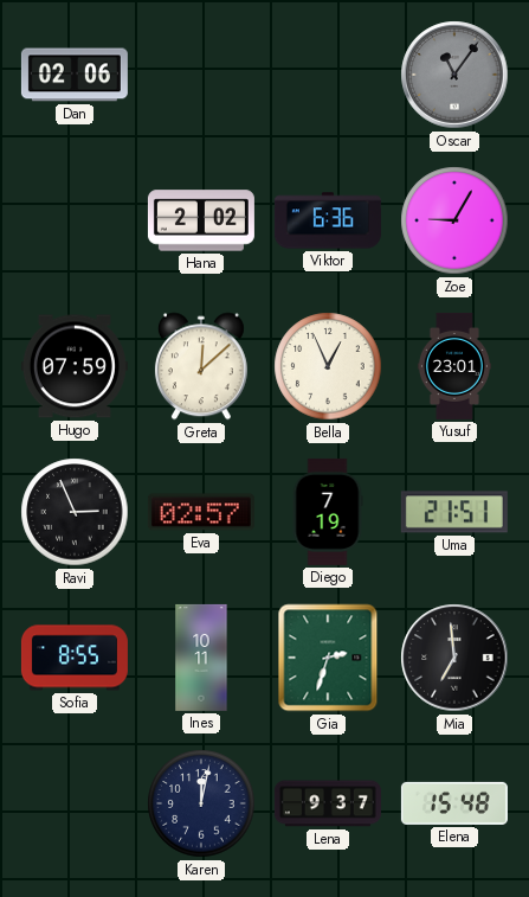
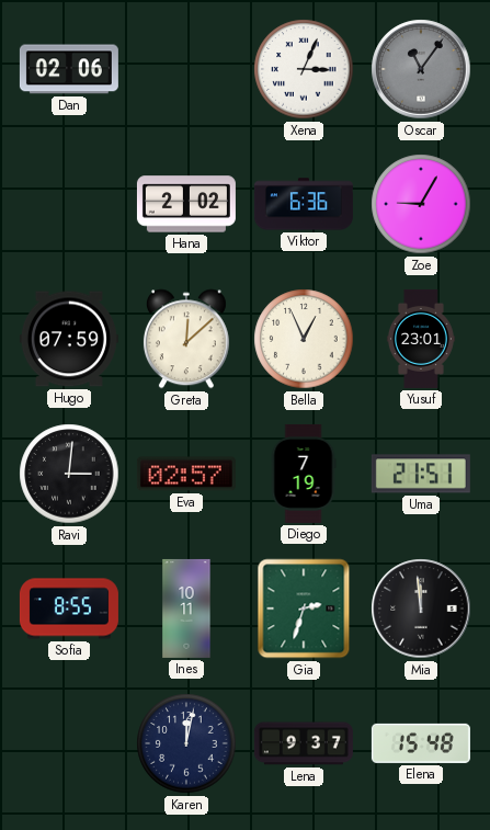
Xena: none -> 3:04 (304, 69)
Ravi: 2:56 -> 3:01 (69, 474)
Mia: 6:59 -> 11:59 (421, 609)
